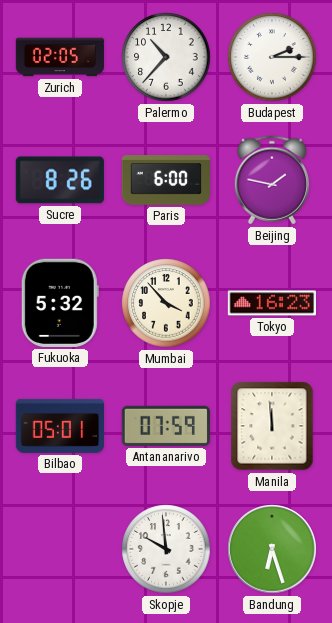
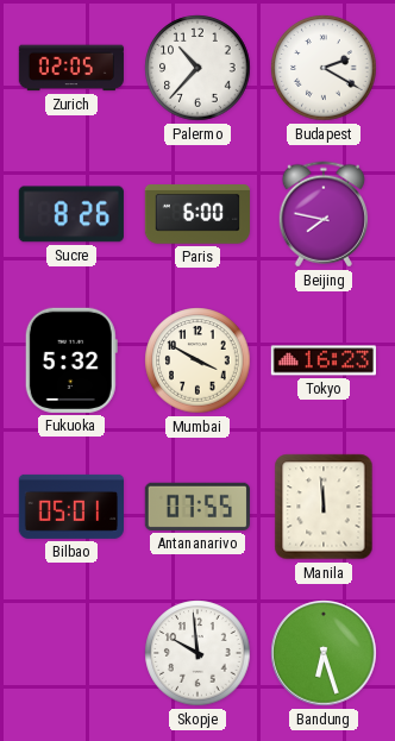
Budapest: 2:15 -> 2:20 (324, 68)
Beijing: 1:47 -> 7:47 (322, 214)
Mumbai: 3:53 -> 3:50 (197, 360)
Antananarivo: 07:59 -> 07:55 (197, 507)
